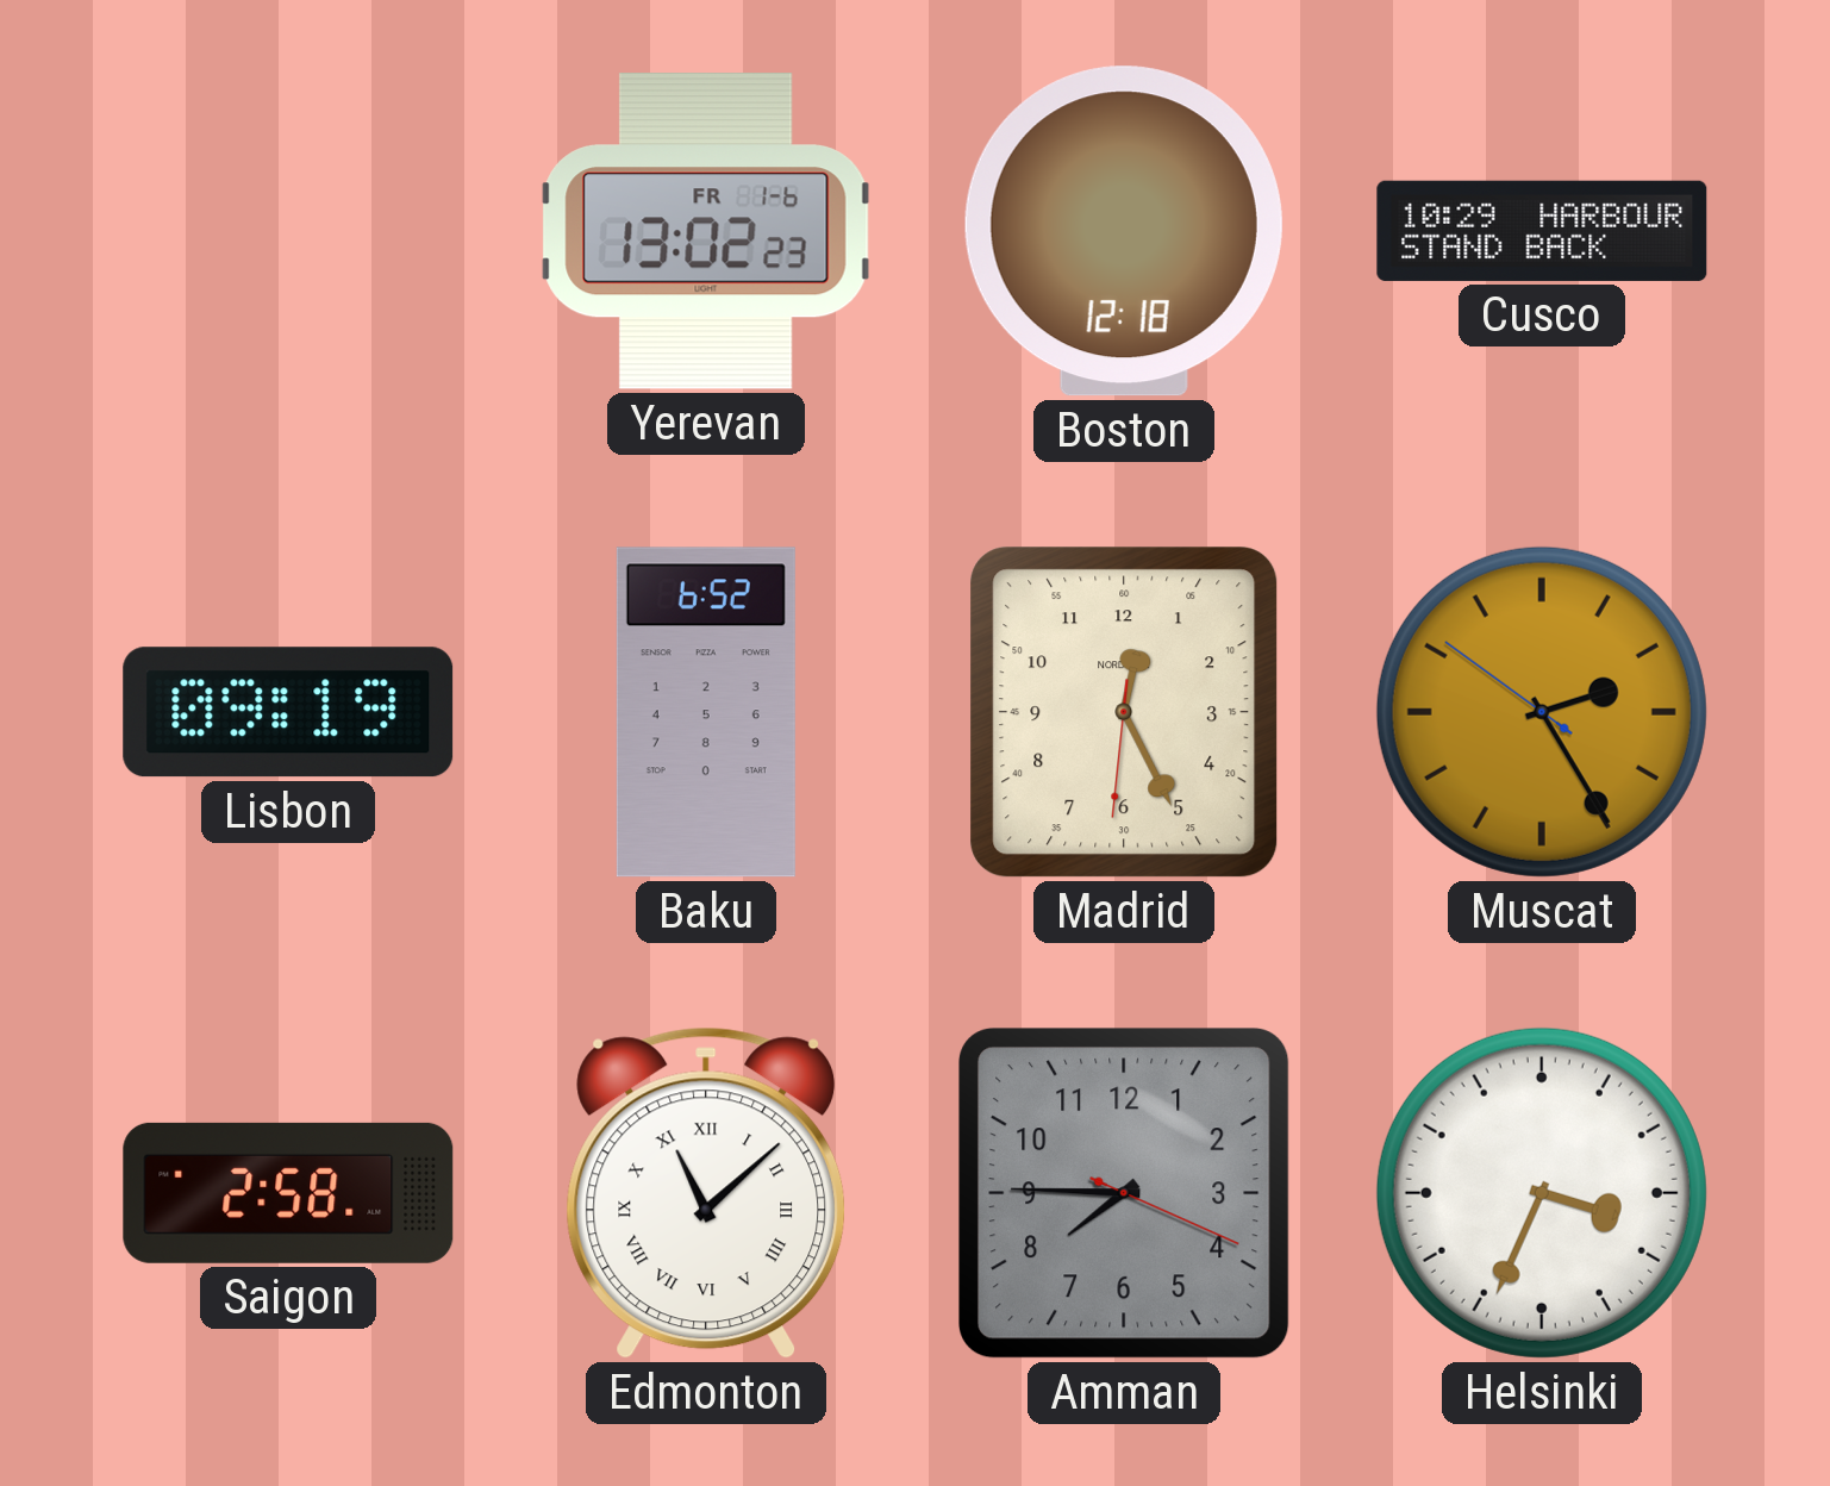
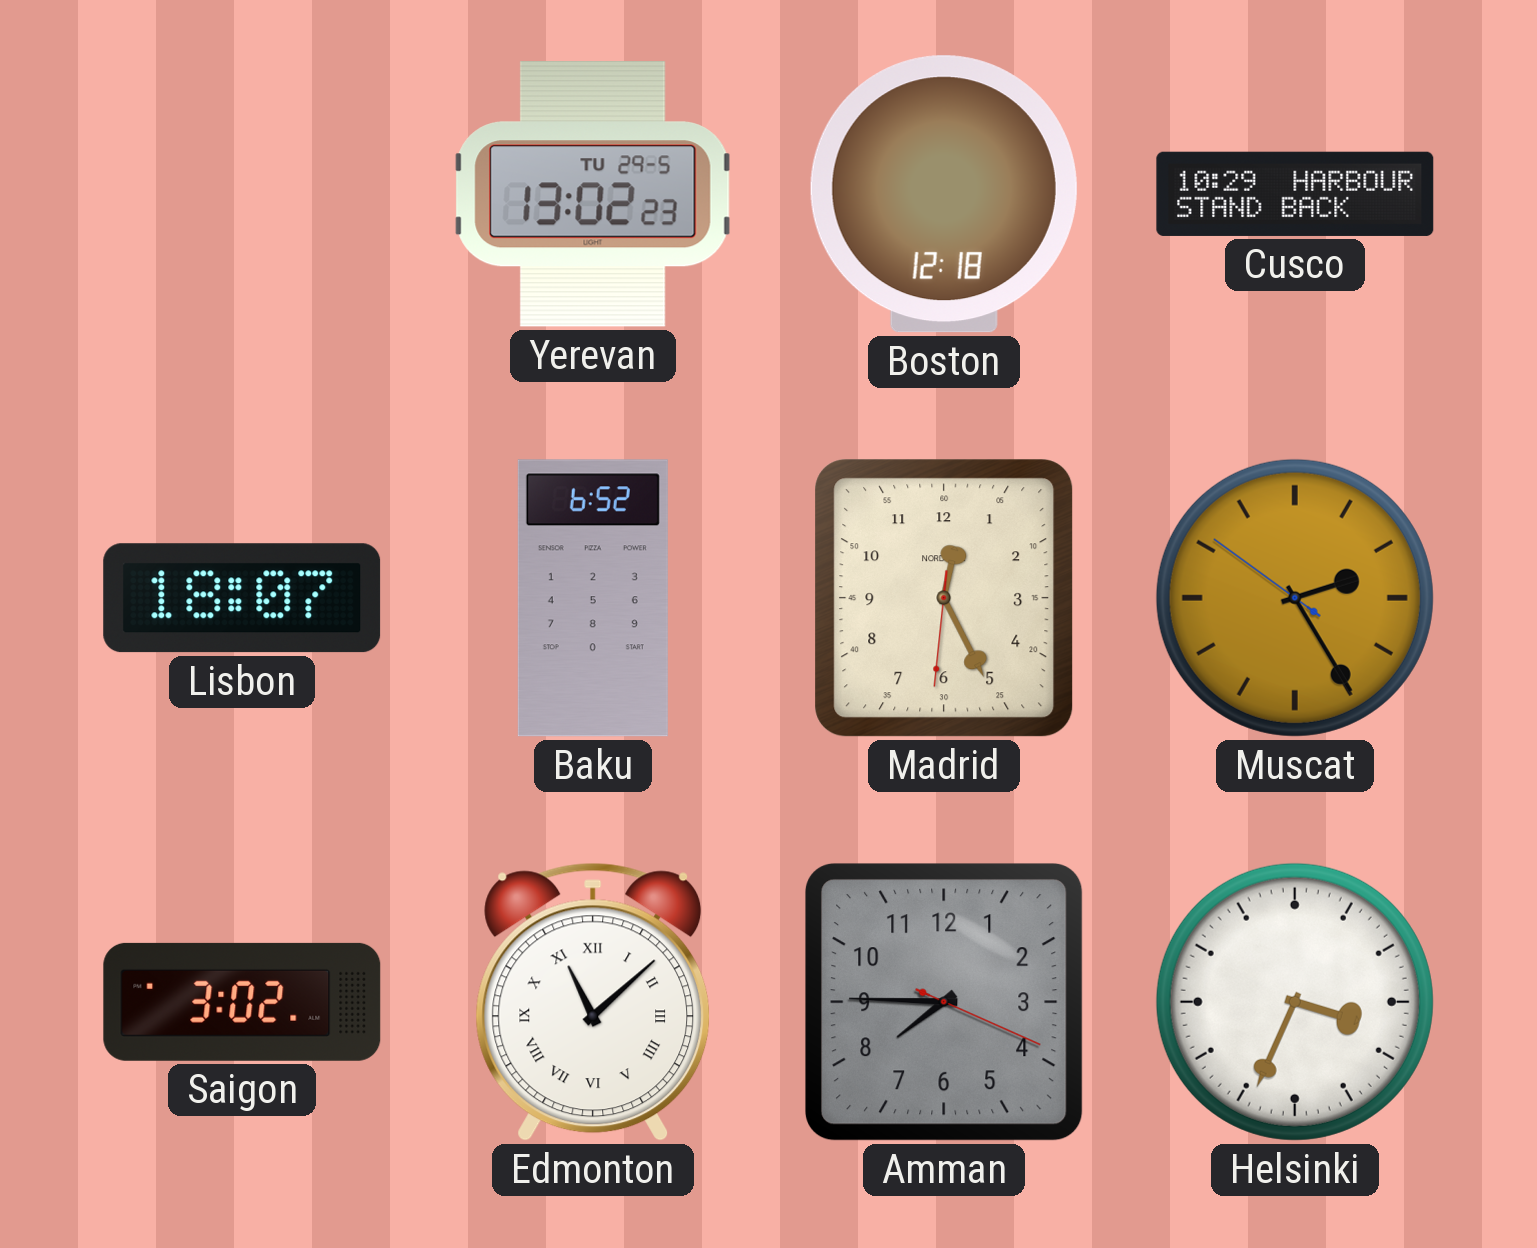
Yerevan date: FR 1-6 -> TU 29-5 (593, 195)
Lisbon: 09:19 -> 18:07 (242, 598)
Saigon: 2:58 -> 3:02 (242, 1002)
